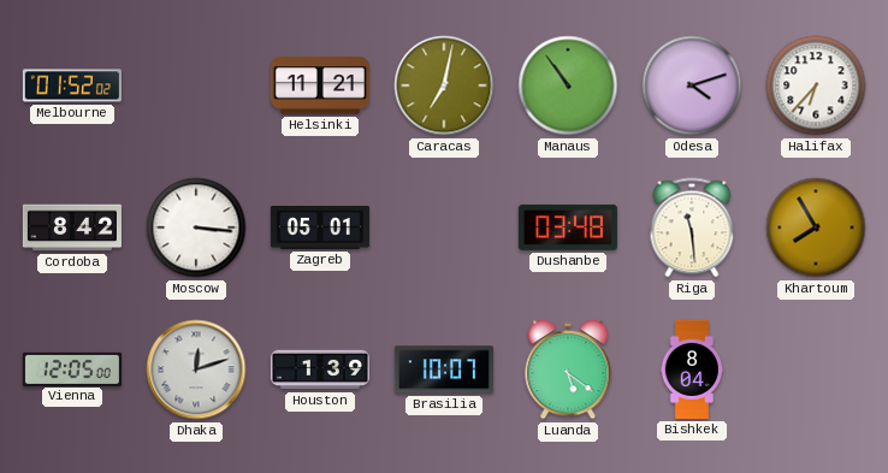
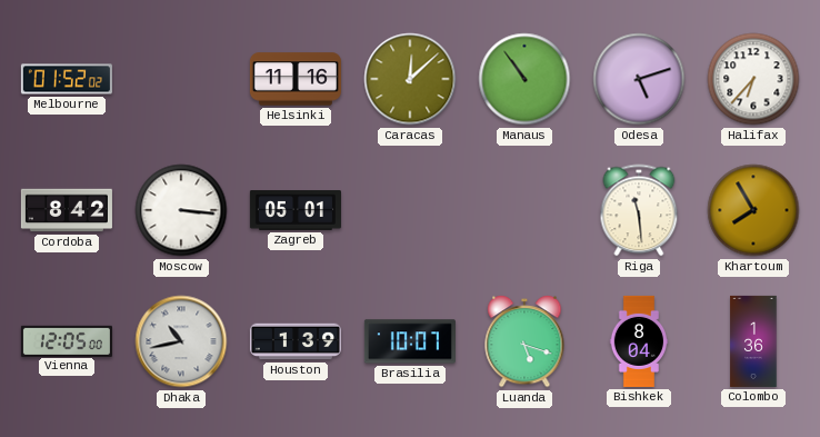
Helsinki: 11:21 -> 11:16 (296, 79)
Caracas: 7:02 -> 12:08 (410, 79)
Odesa: 4:12 -> 5:12 (639, 79)
Dushanbe: 03:48 -> none (568, 227)
Dhaka: 12:12 -> 10:43 (181, 341)
Luanda: 5:21 -> 5:18 (524, 341)
Colombo: none -> 1:36 (753, 341)
